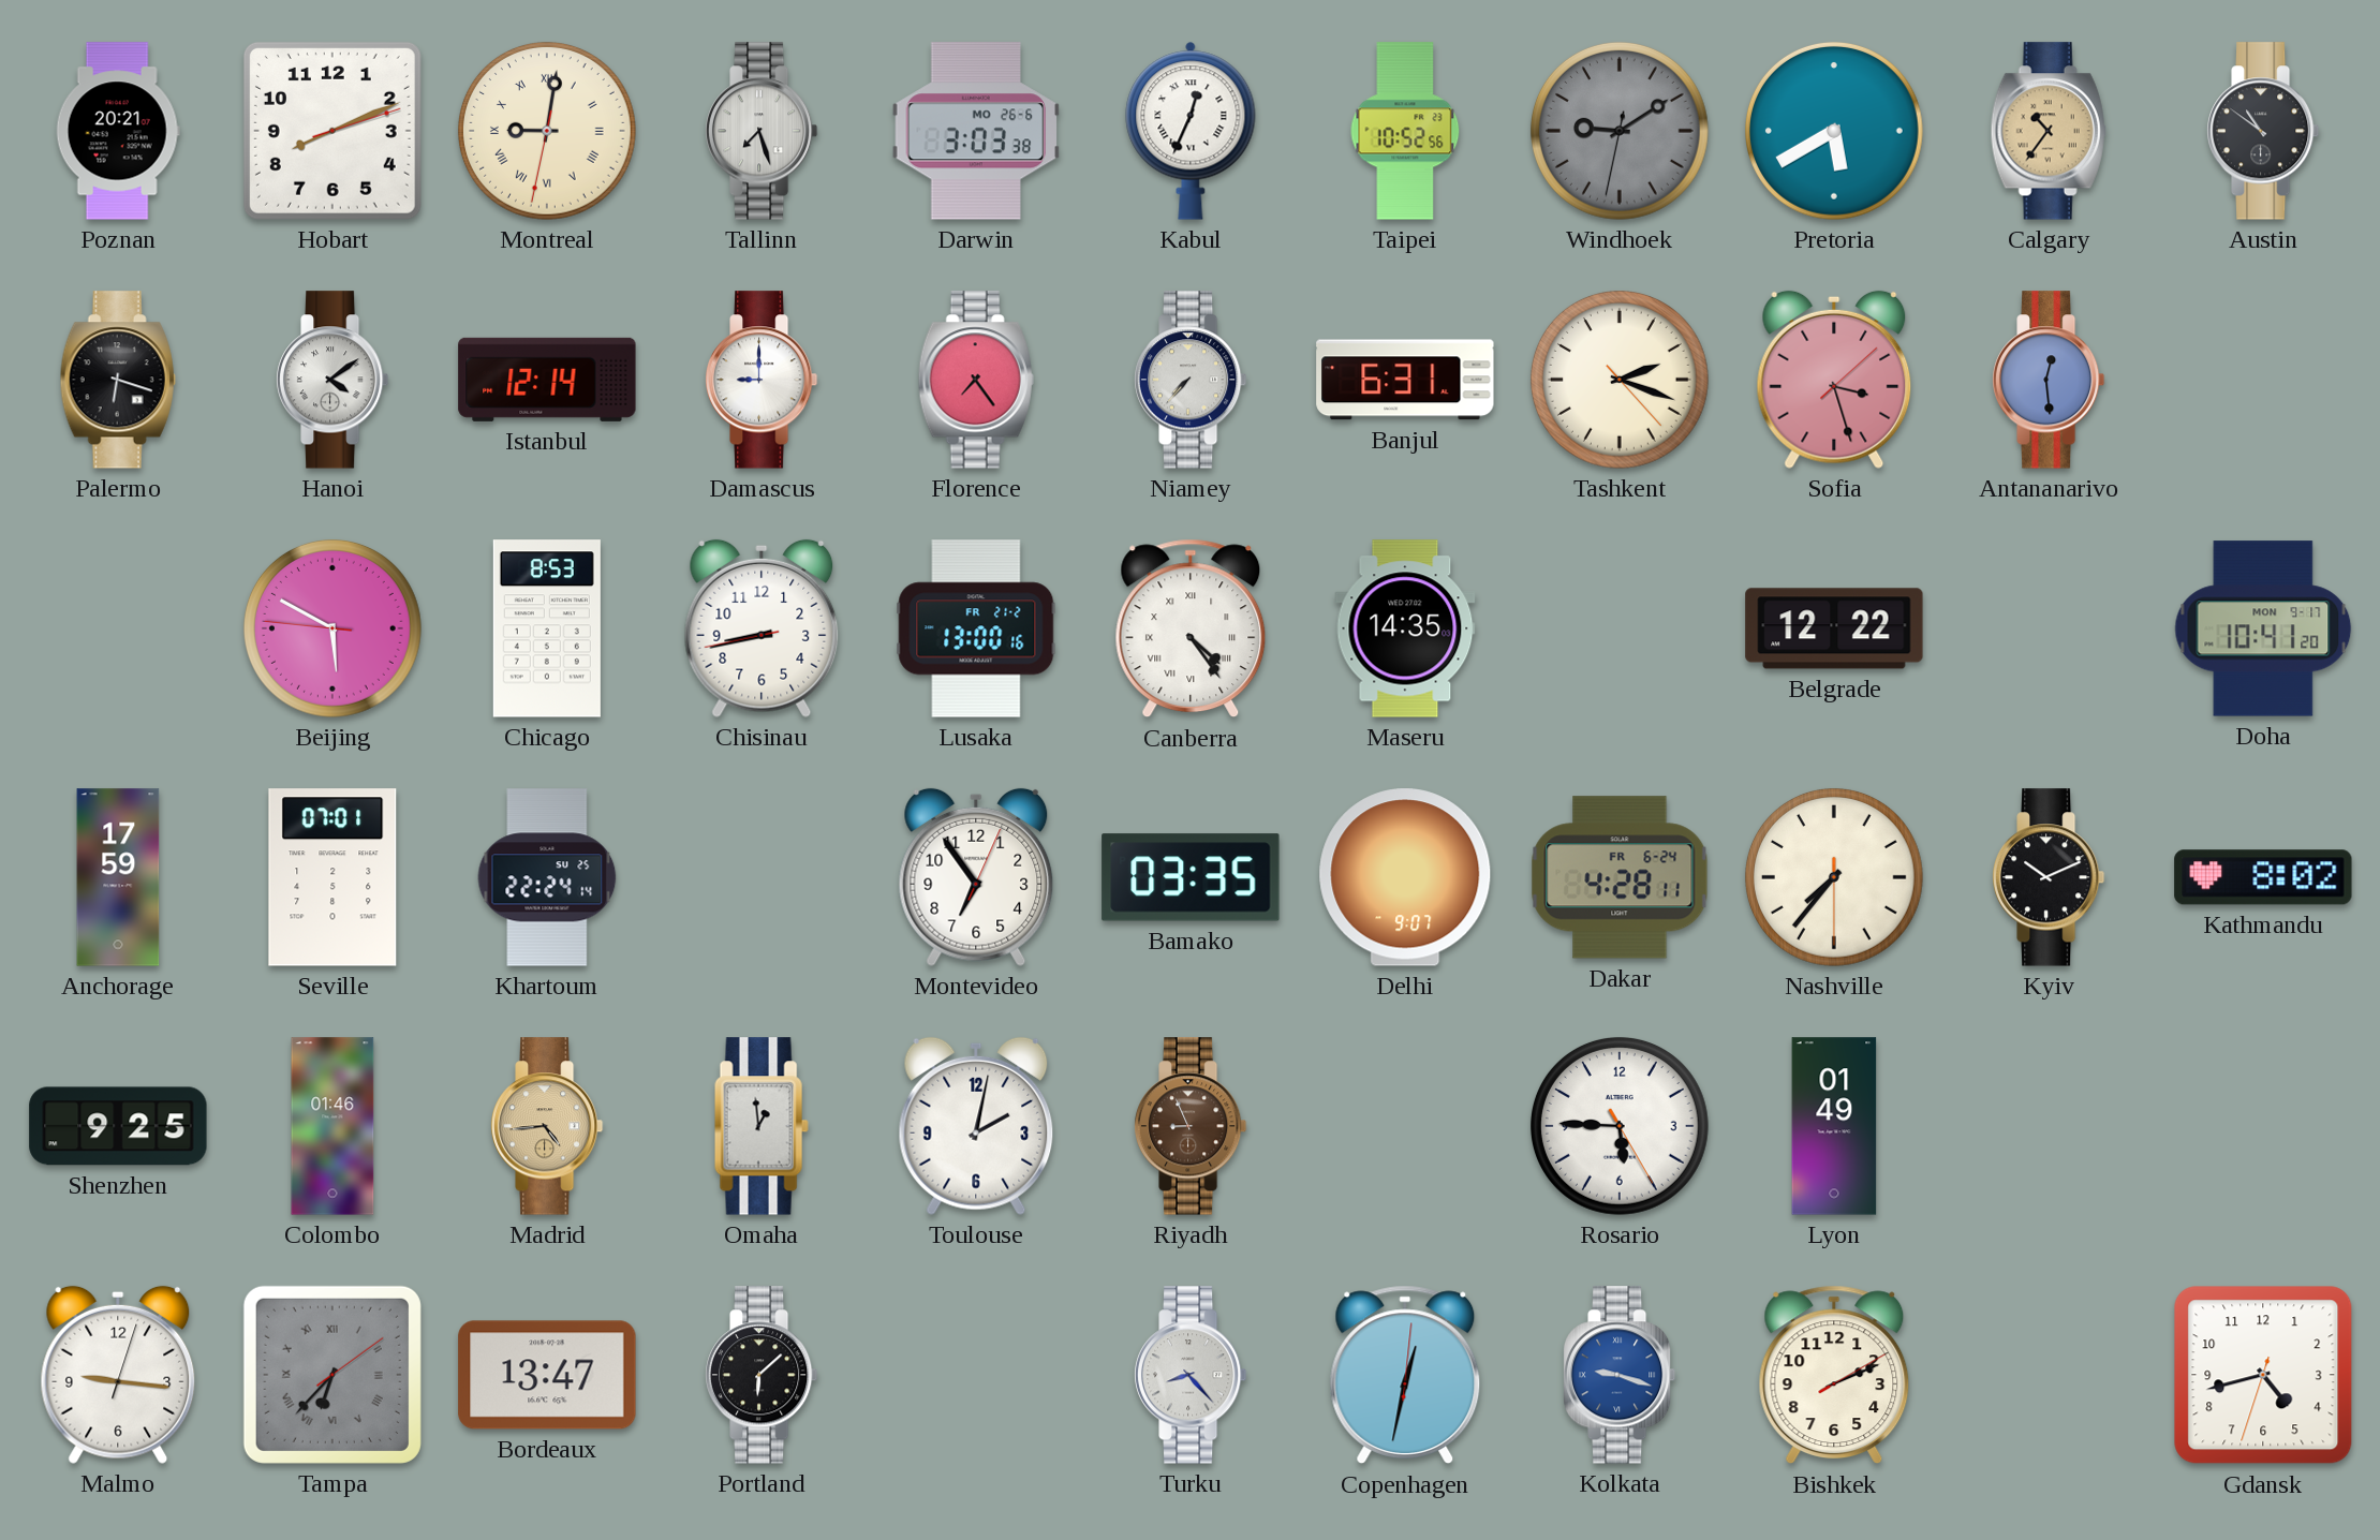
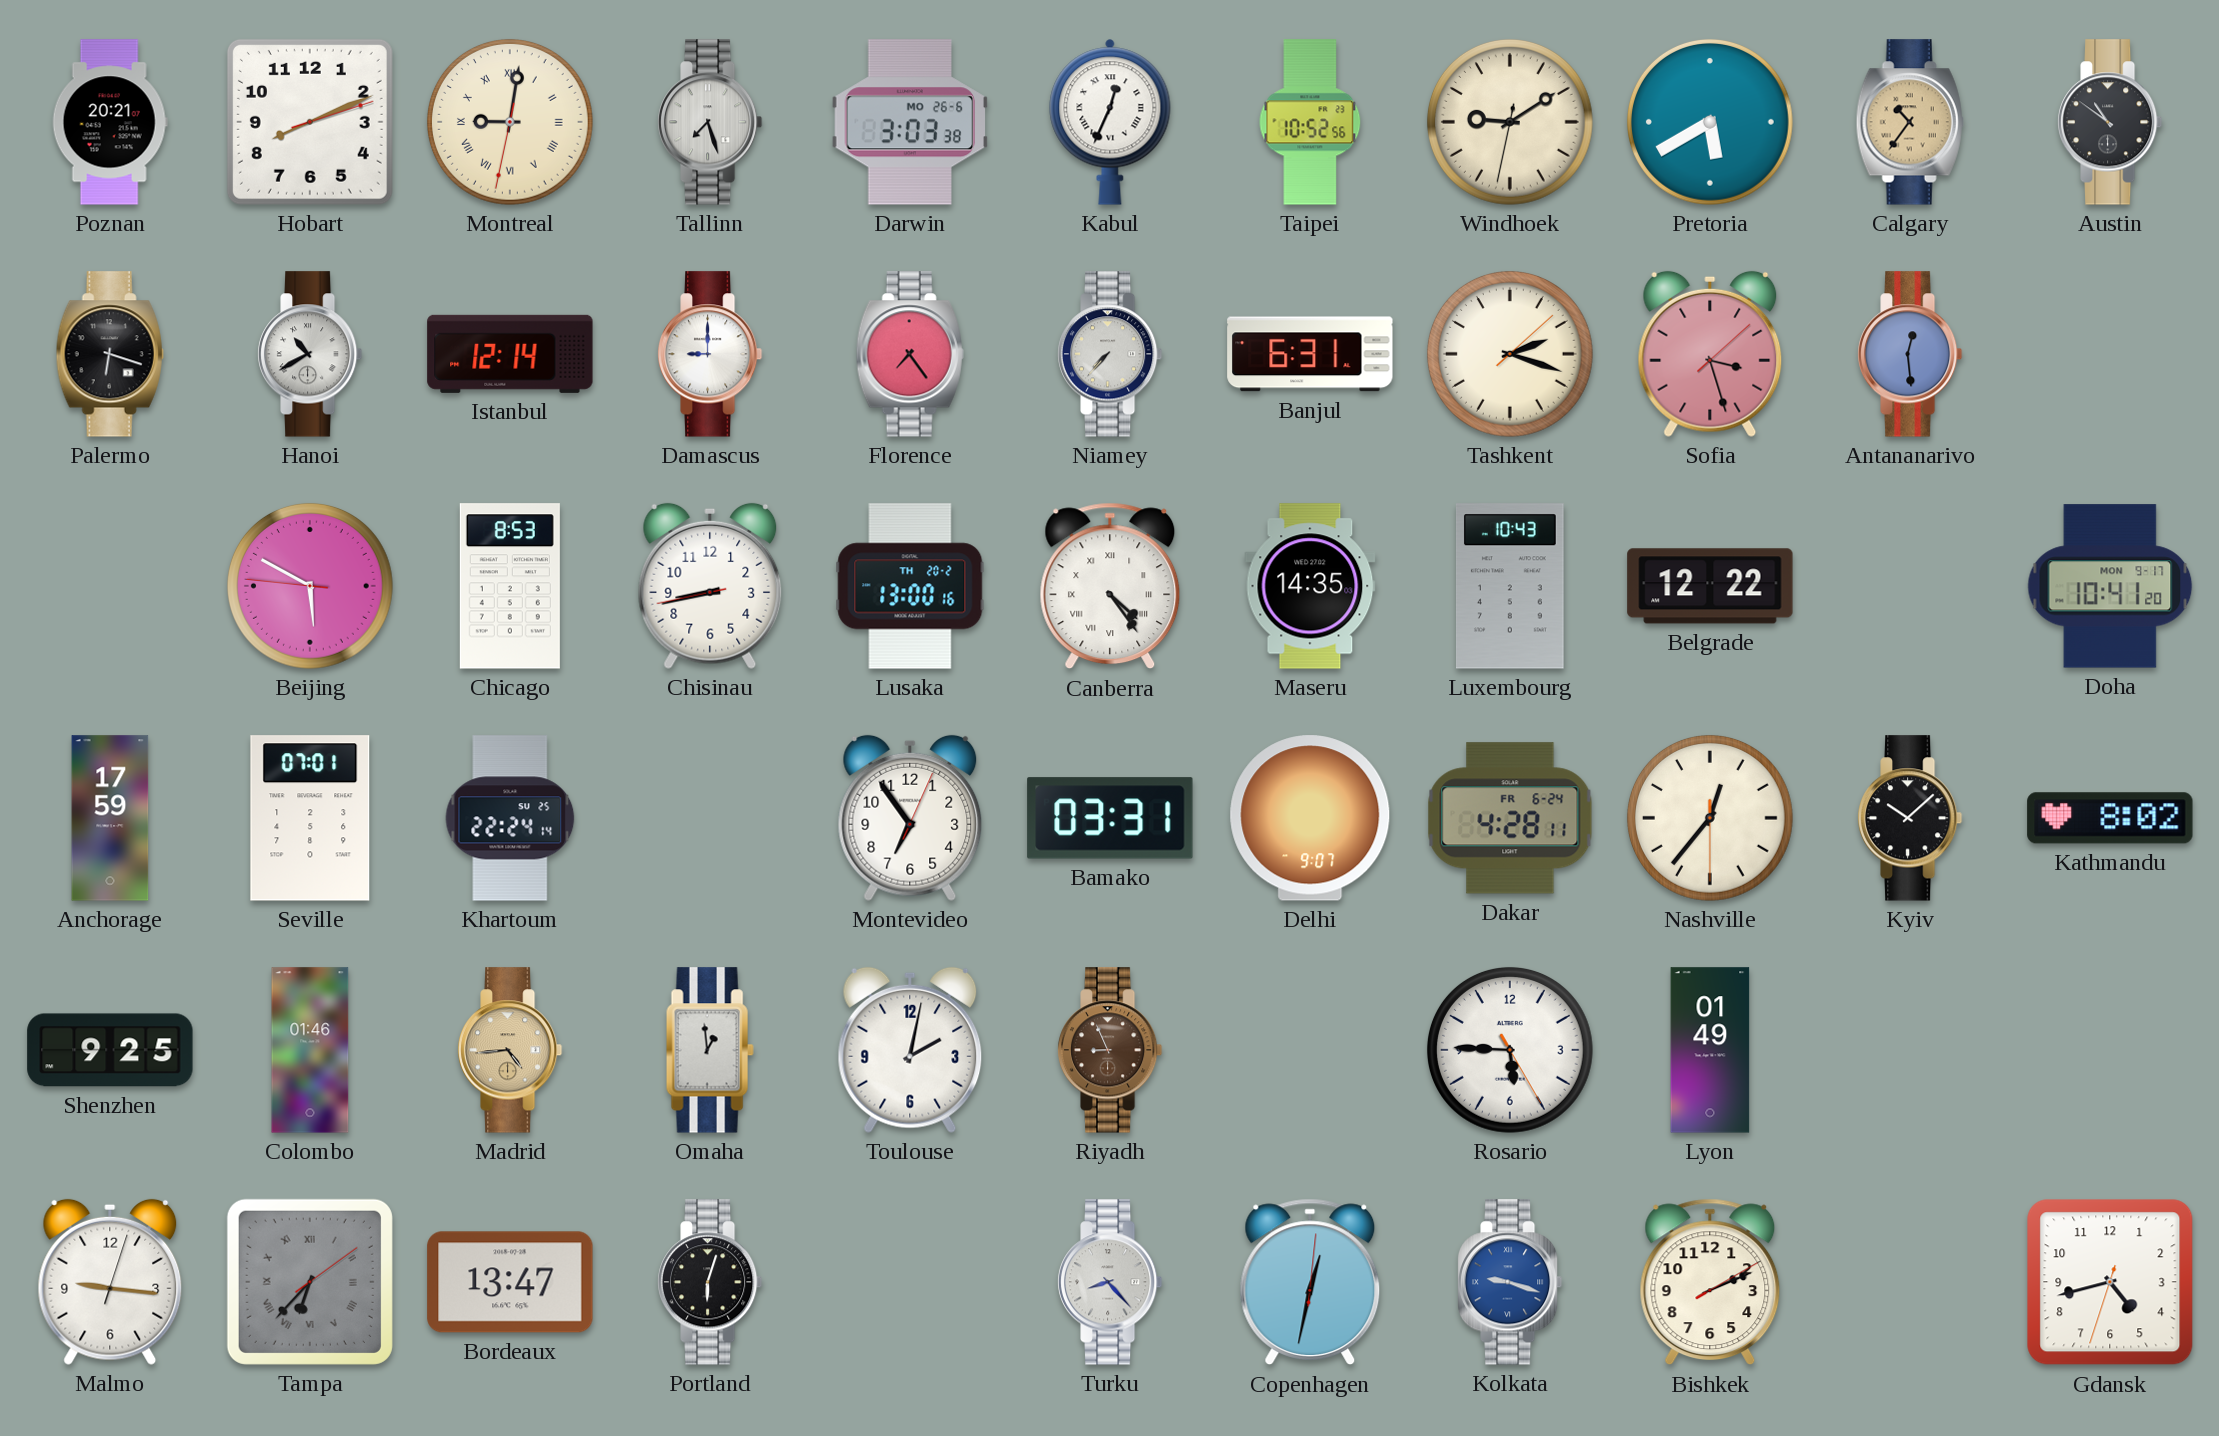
Windhoek dial: grey -> cream (1510, 122)
Hanoi: 4:09 -> 10:40 (310, 354)
Tashkent: 2:18:23 -> 2:18:08 (1510, 354)
Lusaka date: FR 21-2 -> TH 20-2 (910, 586)
Luxembourg: none -> 10:43 (1510, 586)
Bamako: 03:35 -> 03:31 (1110, 818)
Nashville: 7:36 -> 12:36 (1710, 818)
Kyiv: 10:11 -> 10:08 (1910, 818)
Portland: 6:08 -> 6:03 (710, 1282)
